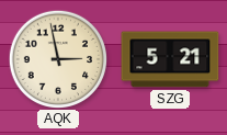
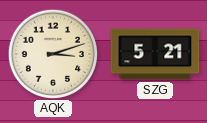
AQK: 2:58 -> 3:12 (52, 53)
